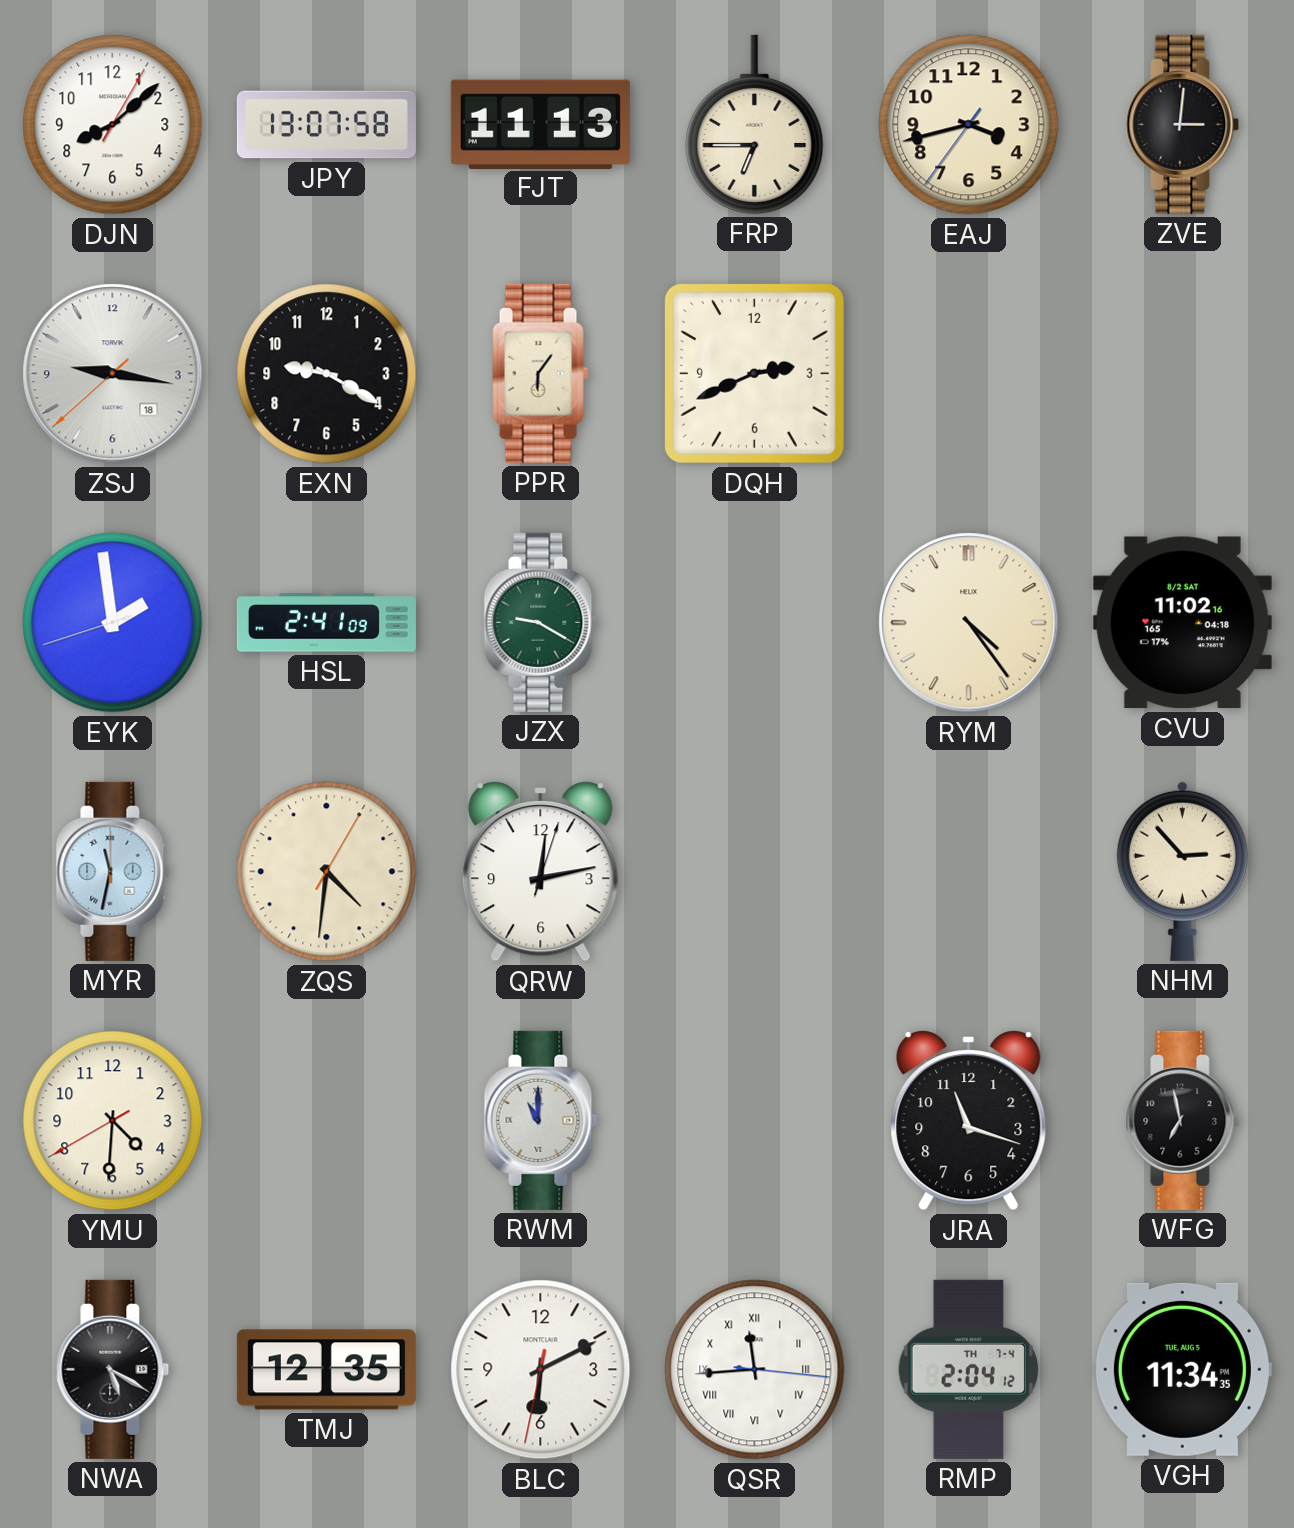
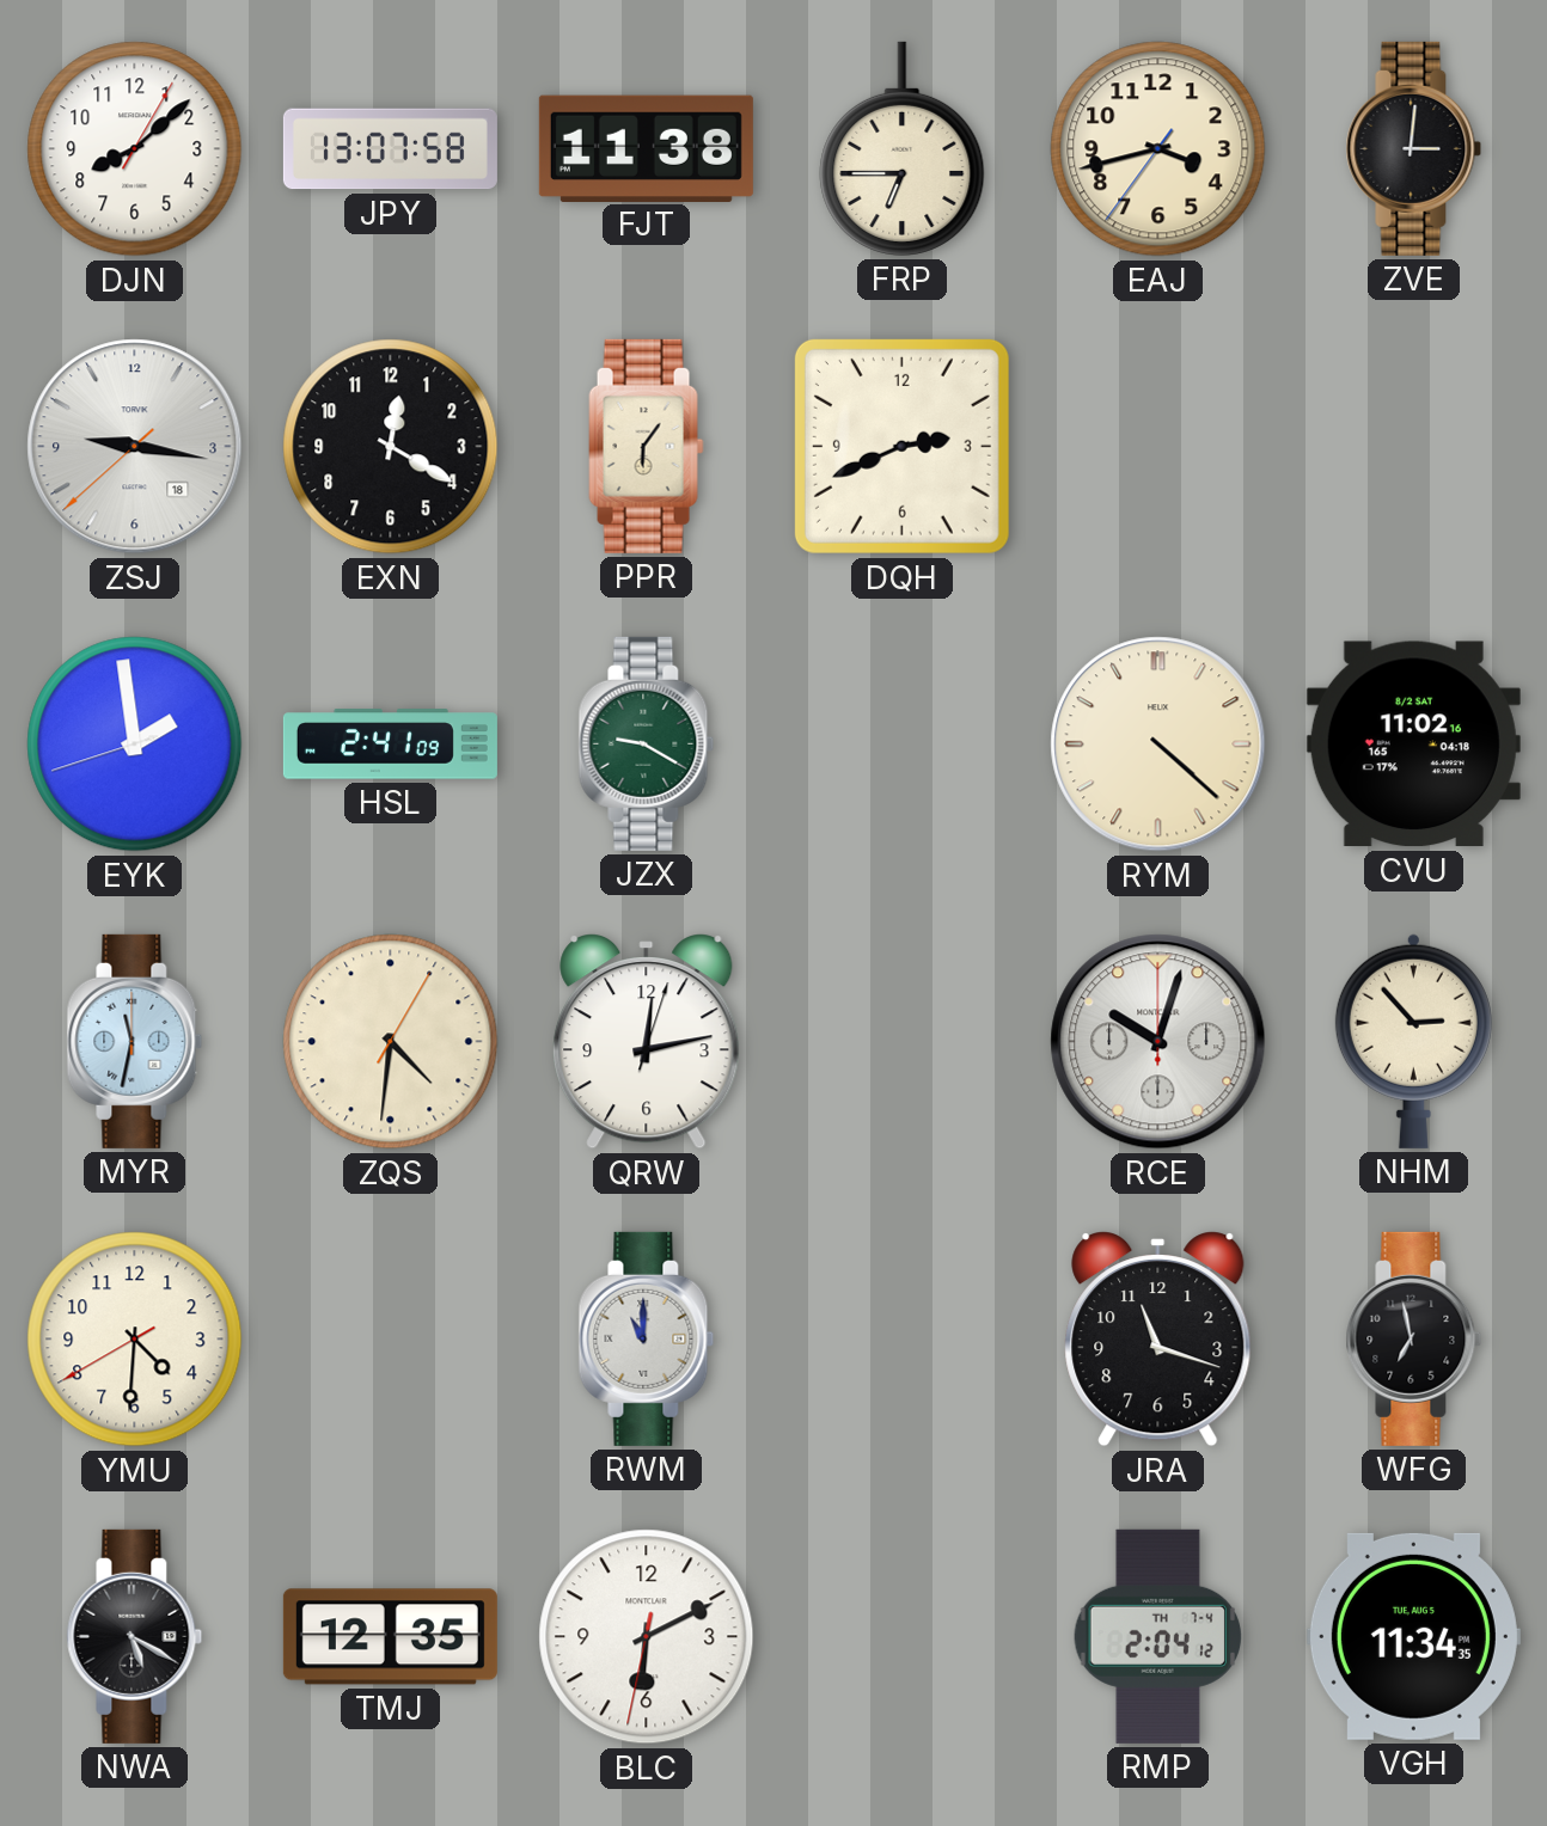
FJT: 11:13 -> 11:38 (646, 148)
EXN: 9:20 -> 12:20 (391, 447)
RYM: 4:24 -> 4:22 (1158, 745)
RCE: none -> 10:03 (1158, 1042)
QSR: 11:44 -> none (755, 1370)
